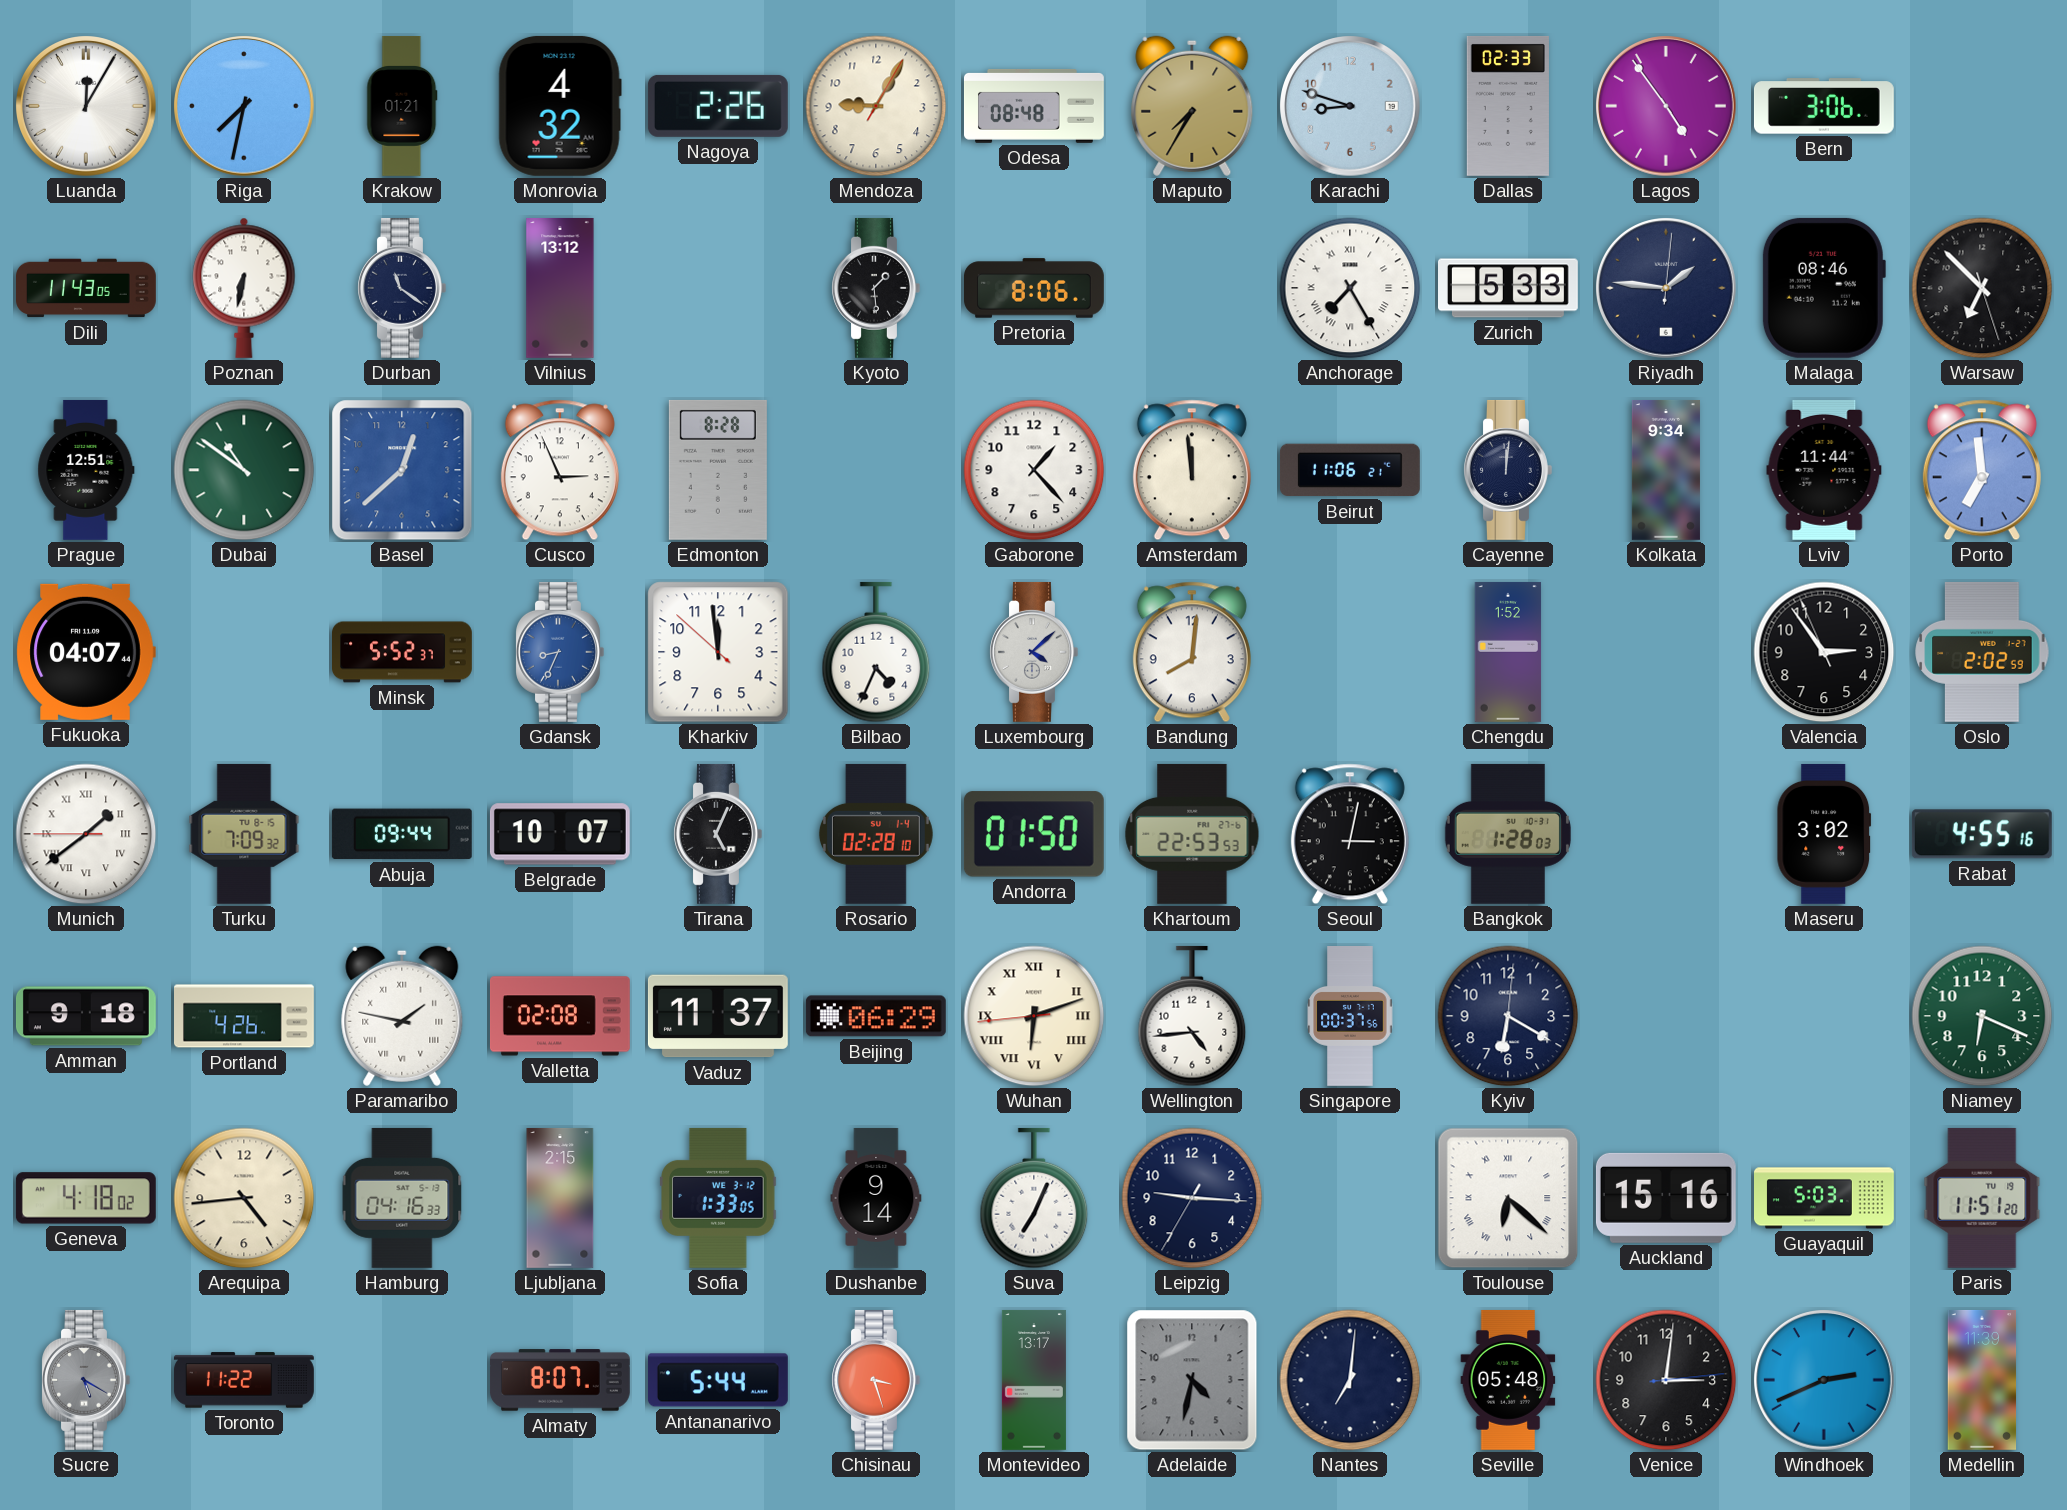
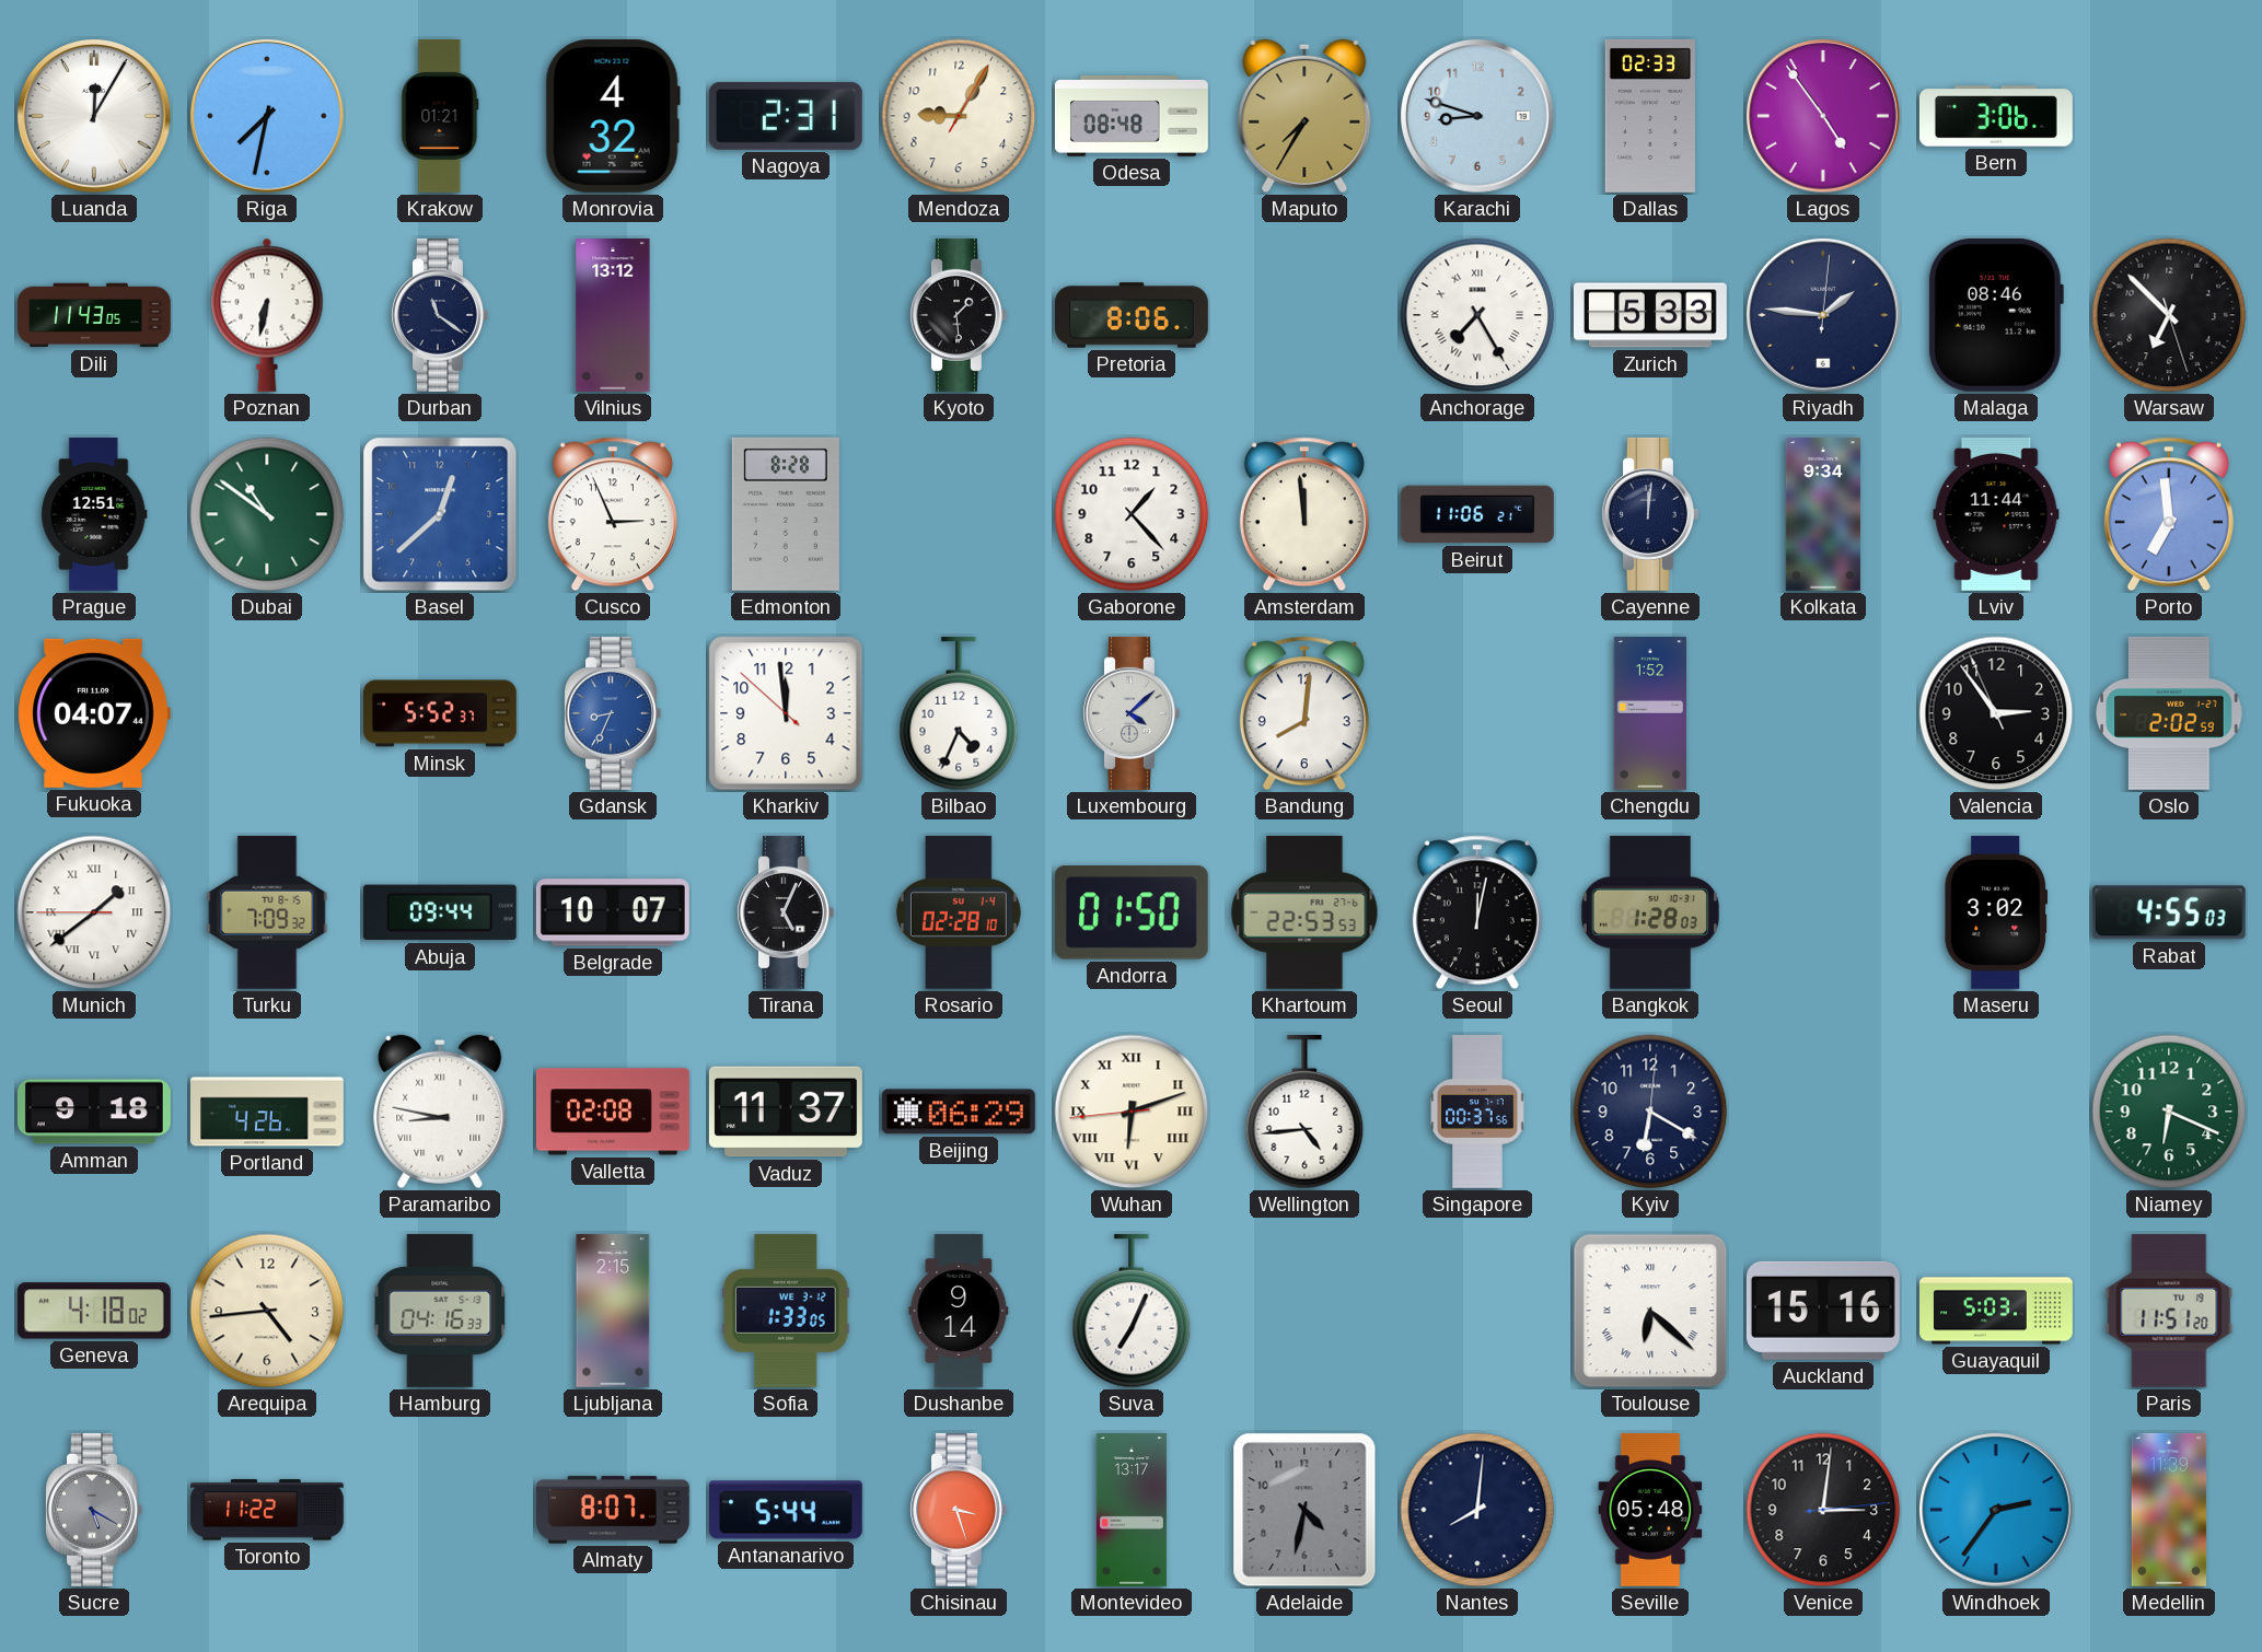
Nagoya: 2:26 -> 2:31 (786, 116)
Seoul: 3:02 -> 12:02 (1477, 912)
Rabat: 4:55:16 -> 4:55:03 (2169, 912)
Paramaribo: 1:47 -> 8:47 (440, 1112)
Leipzig: 9:15 -> none (1192, 1198)
Nantes: 7:01 -> 8:01 (1477, 1510)
Windhoek: 2:41 -> 2:36 (1997, 1511)
